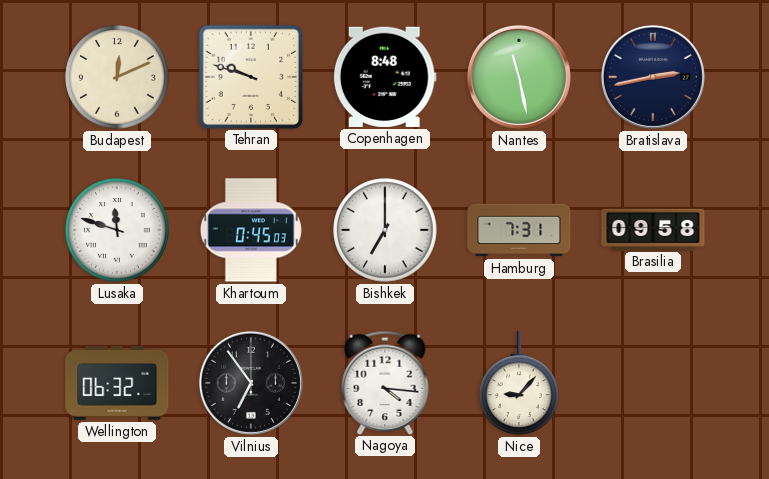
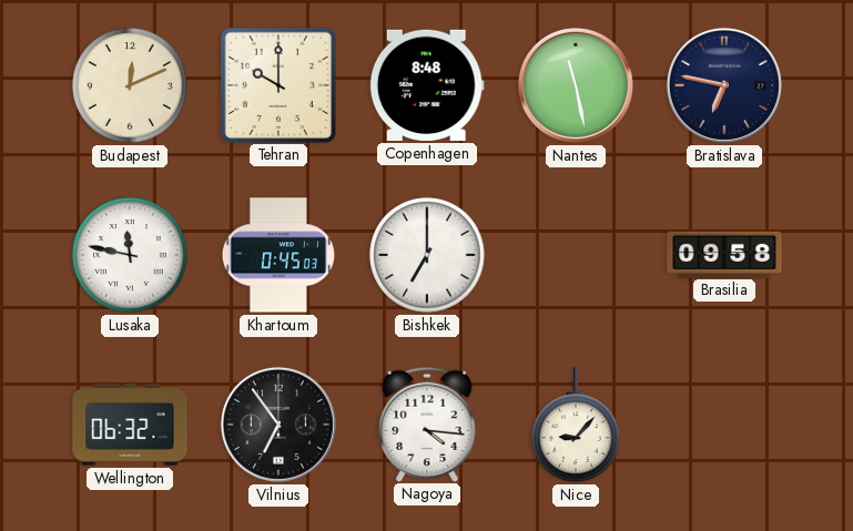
Tehran: 9:48 -> 10:00 (277, 84)
Bratislava: 2:43 -> 6:47 (724, 85)
Lusaka: 11:48 -> 11:47 (130, 255)
Hamburg: 7:31 -> none (519, 230)
